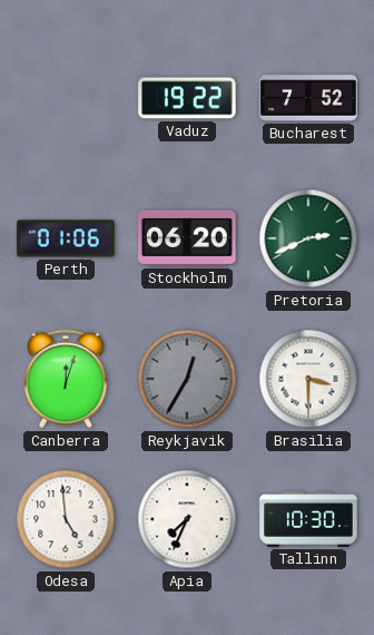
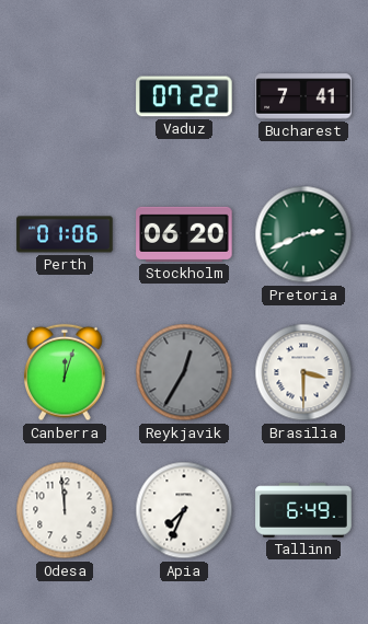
Vaduz: 19:22 -> 07:22 (184, 96)
Bucharest: 7:52 -> 7:41 (303, 96)
Odesa: 4:59 -> 11:59 (65, 510)
Tallinn: 10:30 -> 6:49 (303, 510)
